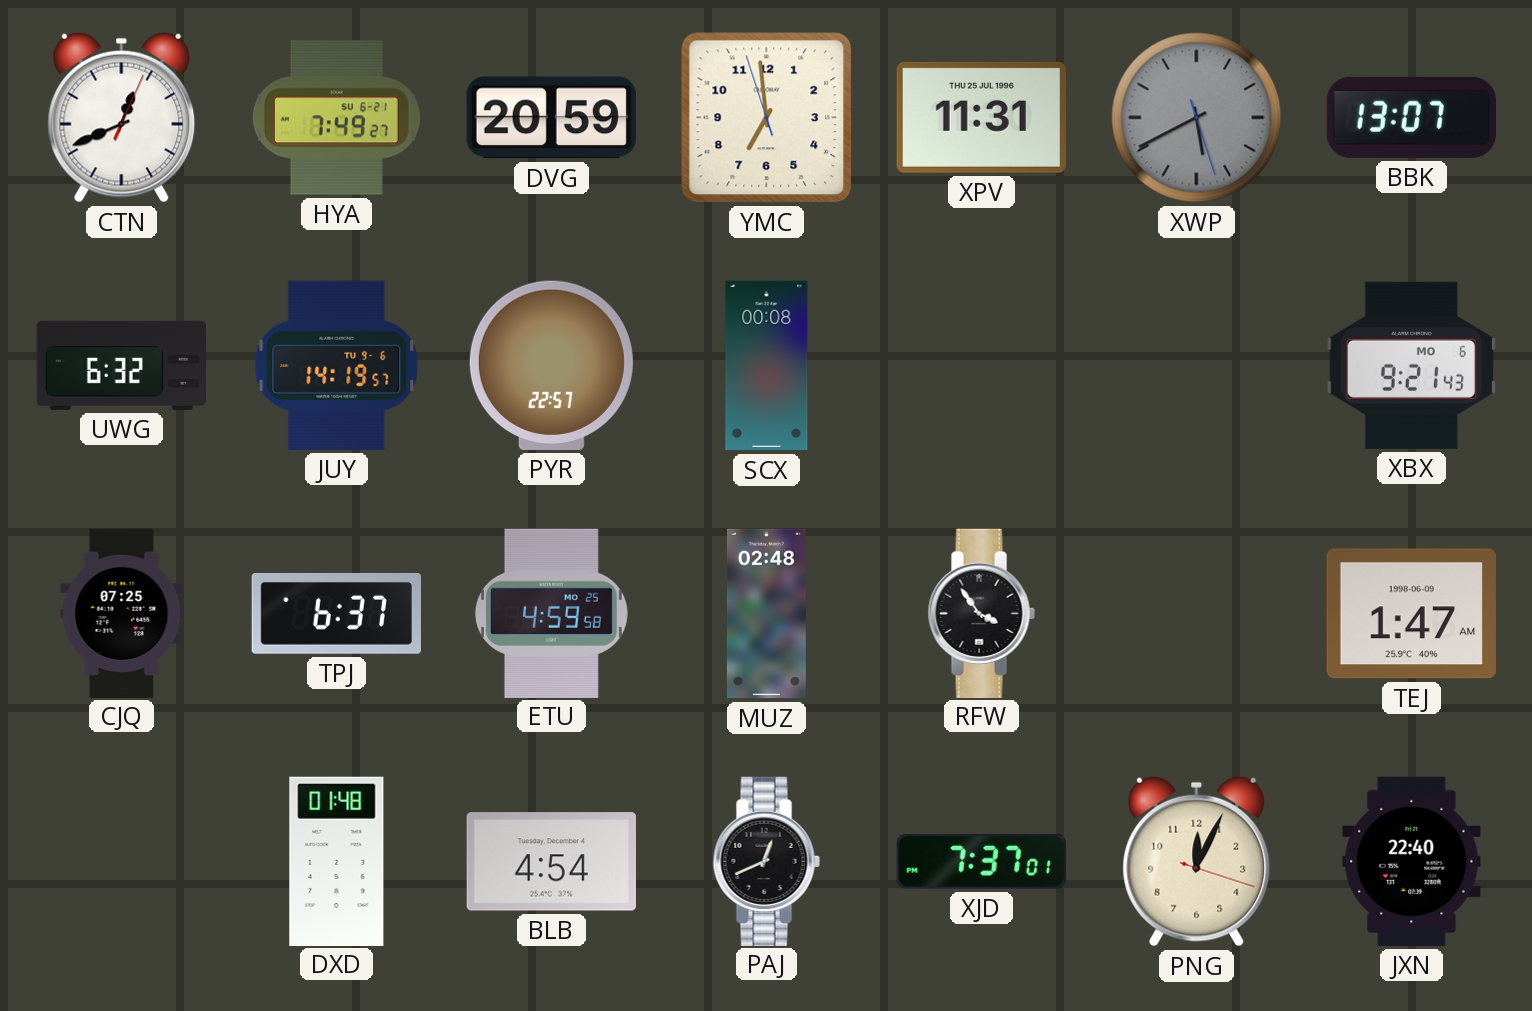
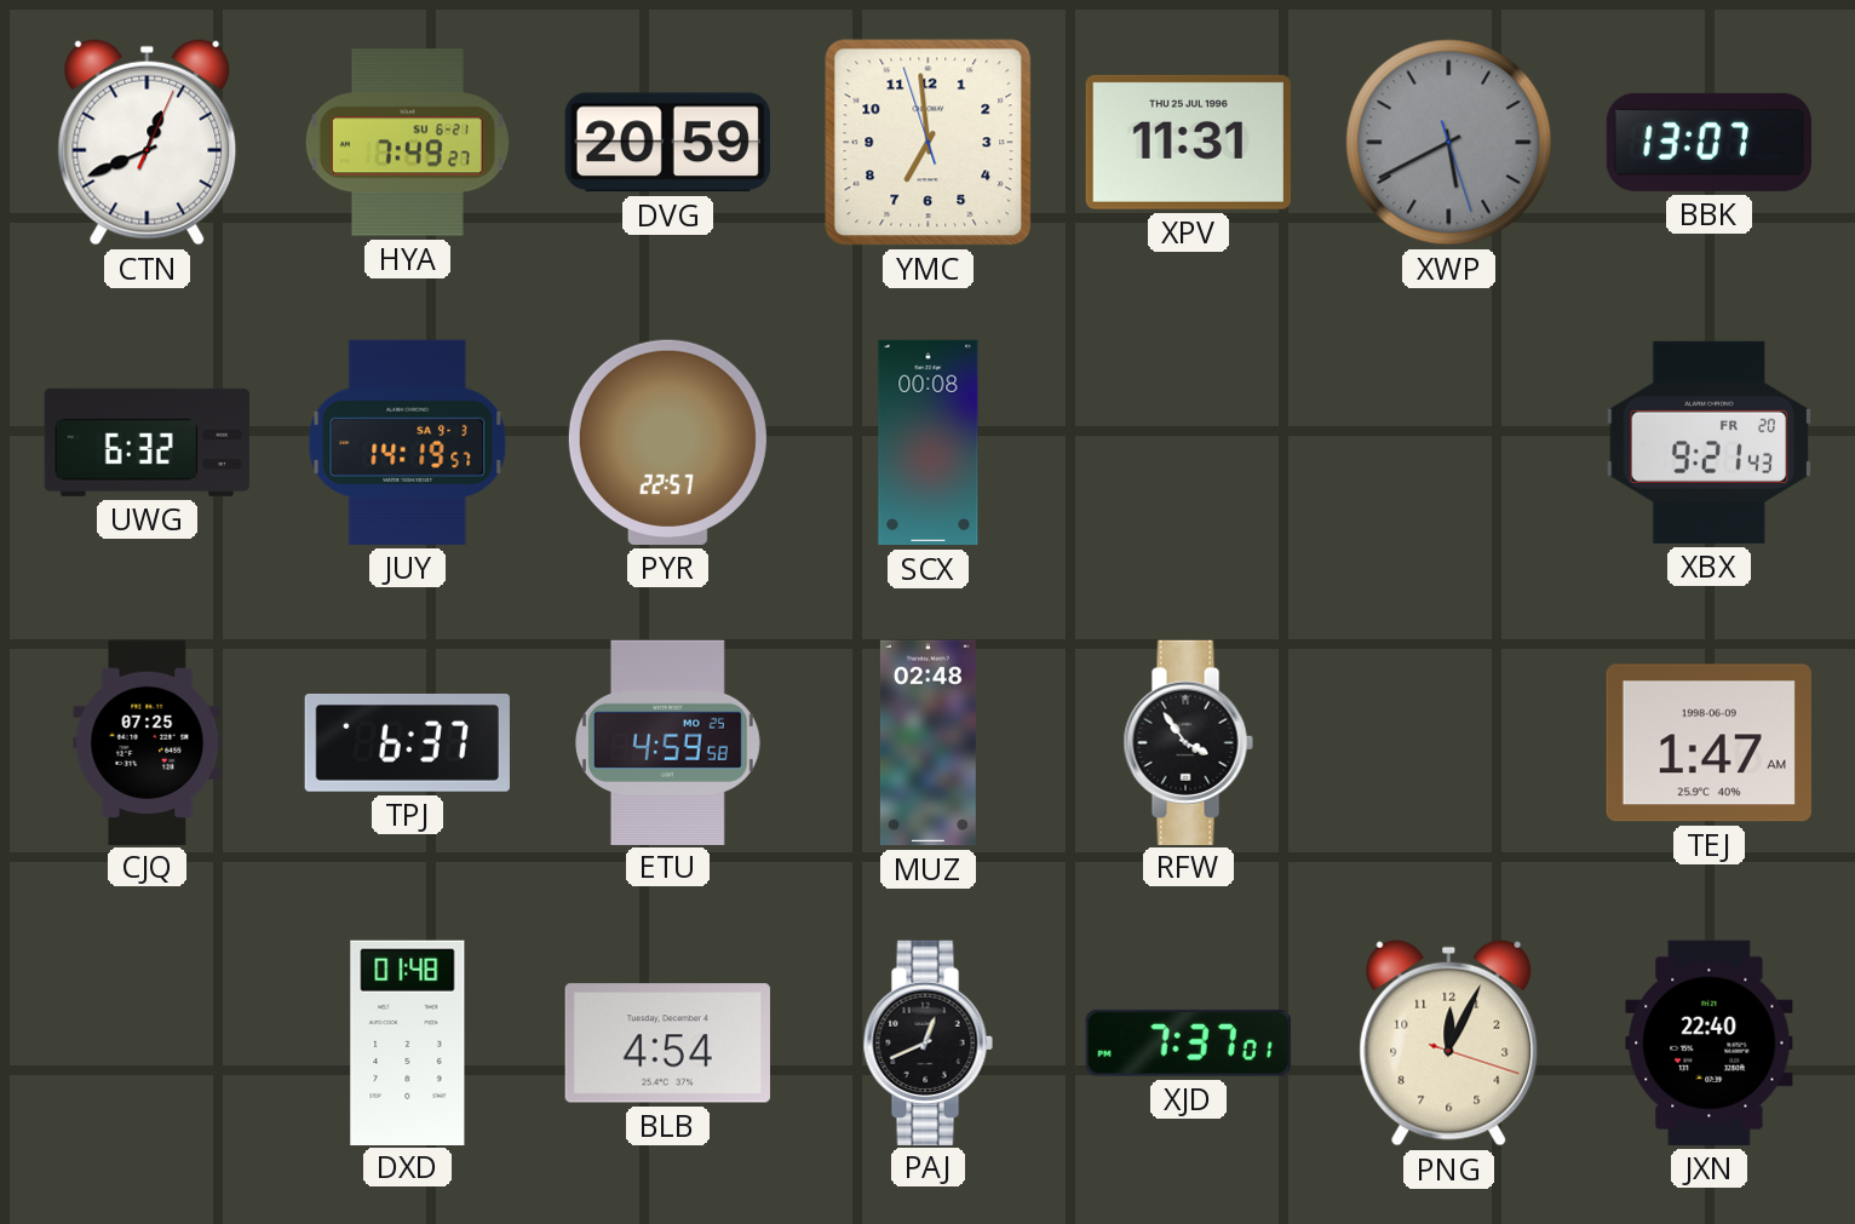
JUY date: TU 9-6 -> SA 9-3 (408, 442)
XBX date: MO 6 -> FR 20 (1708, 442)
